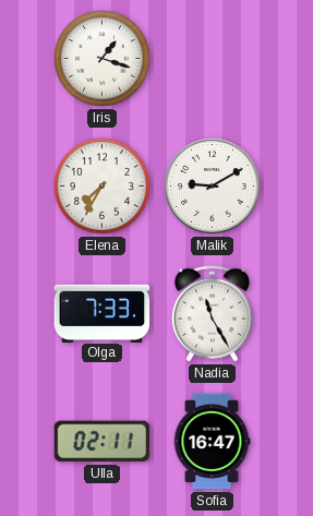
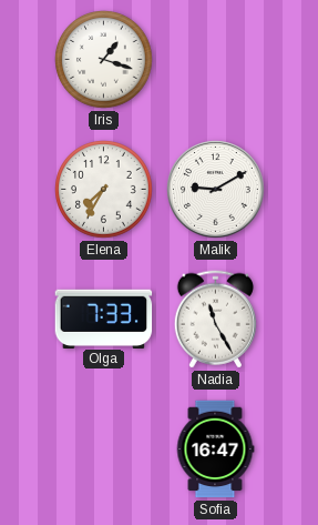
Ulla: 02:11 -> none (103, 442)
